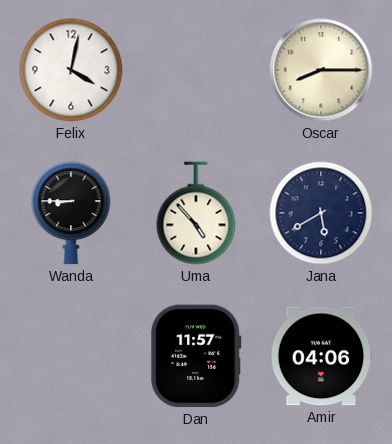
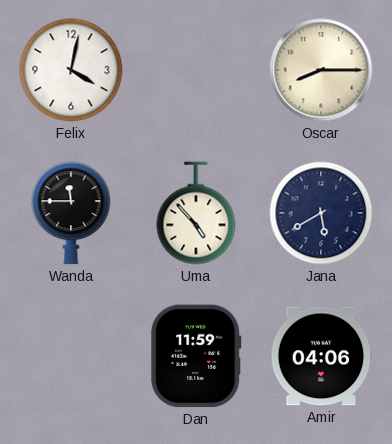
Wanda: 8:45 -> 11:45 (71, 213)
Dan: 11:57 -> 11:59 (196, 356)
